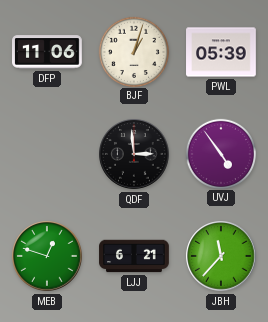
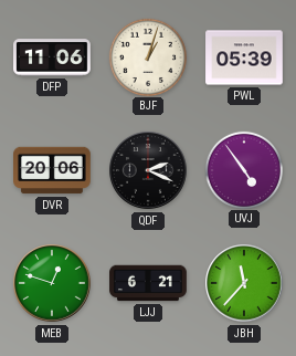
DVR: none -> 20:06 (53, 170)
QDF: 2:59 -> 2:19 (148, 170)
